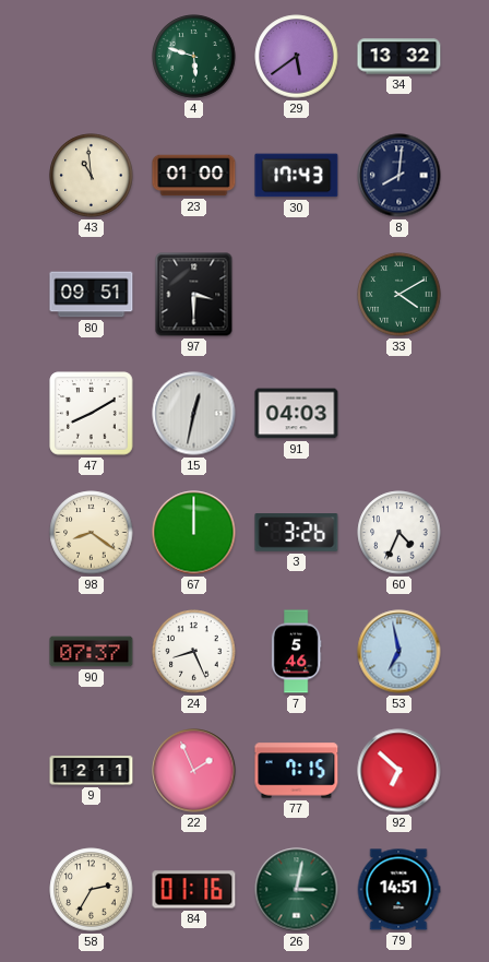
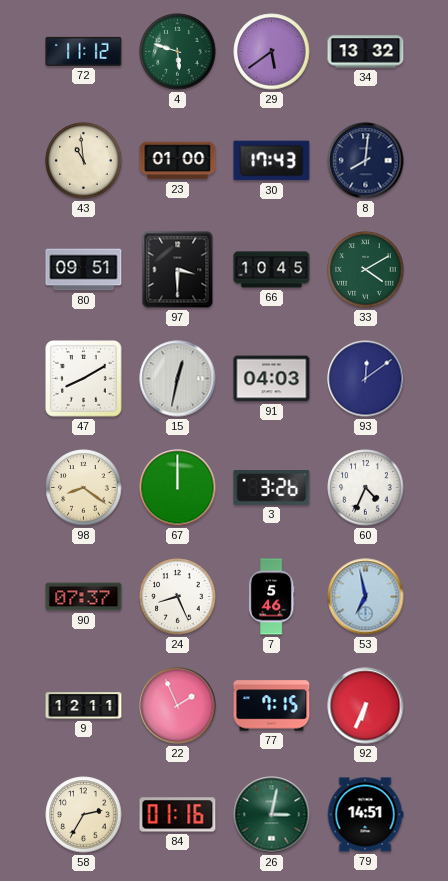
72: none -> 11:12 (84, 51)
66: none -> 10:45 (272, 270)
93: none -> 12:09 (366, 379)
92: 6:52 -> 6:34 (366, 706)
